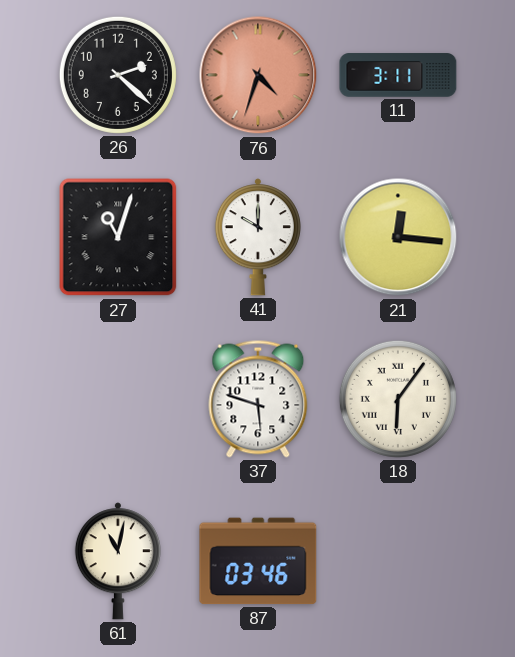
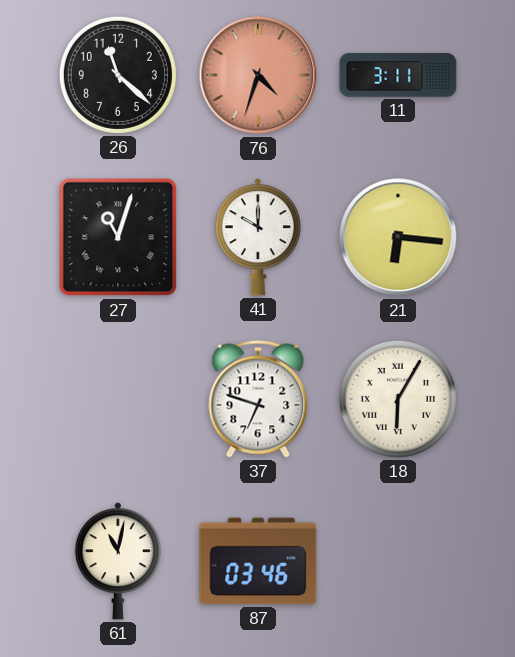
26: 2:22 -> 11:22 (118, 75)
21: 12:16 -> 6:16 (398, 237)
37: 5:48 -> 6:48 (258, 399)
18: 6:06 -> 6:05 (398, 399)
